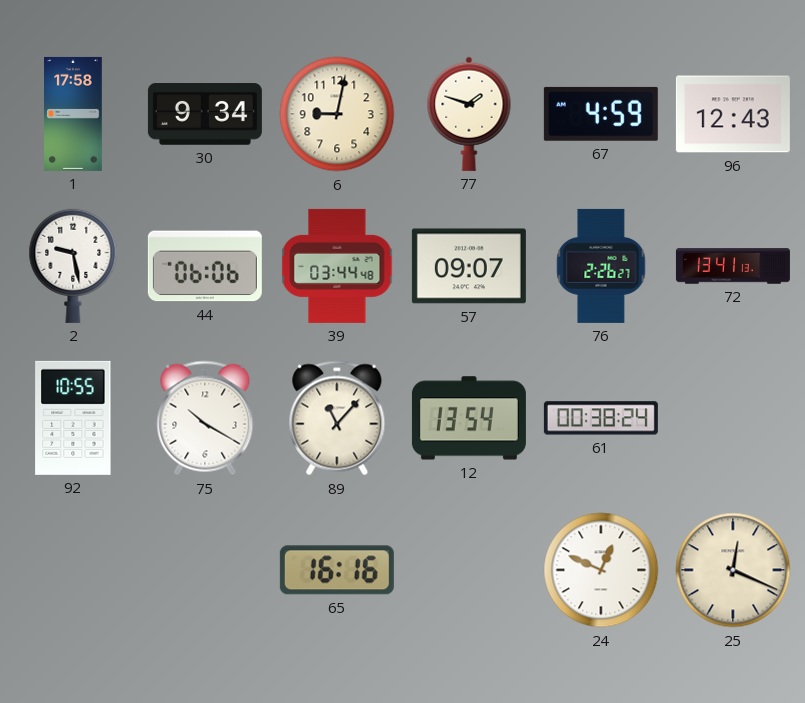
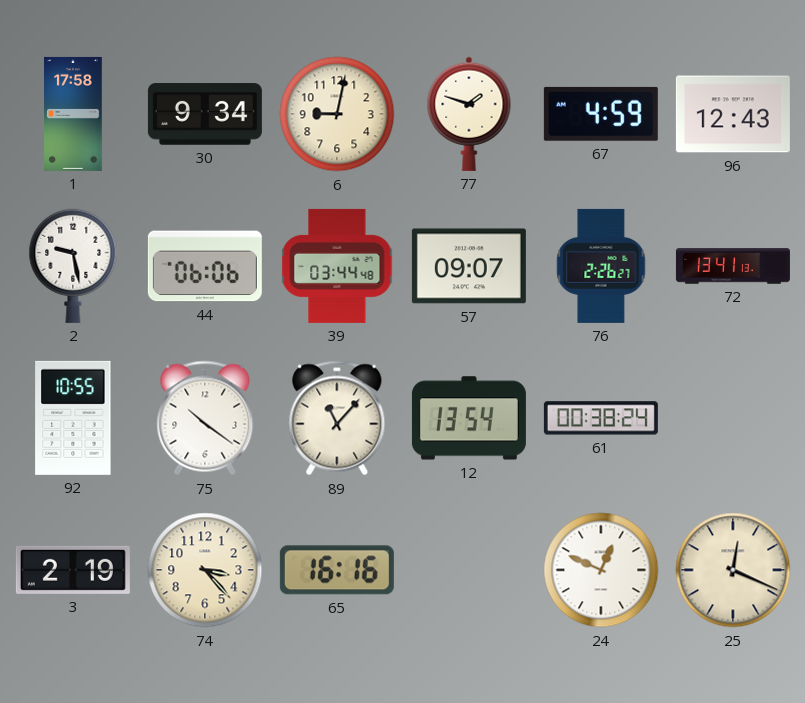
75: 10:20 -> 10:21 (205, 418)
3: none -> 2:19 (73, 570)
74: none -> 3:23 (205, 570)
